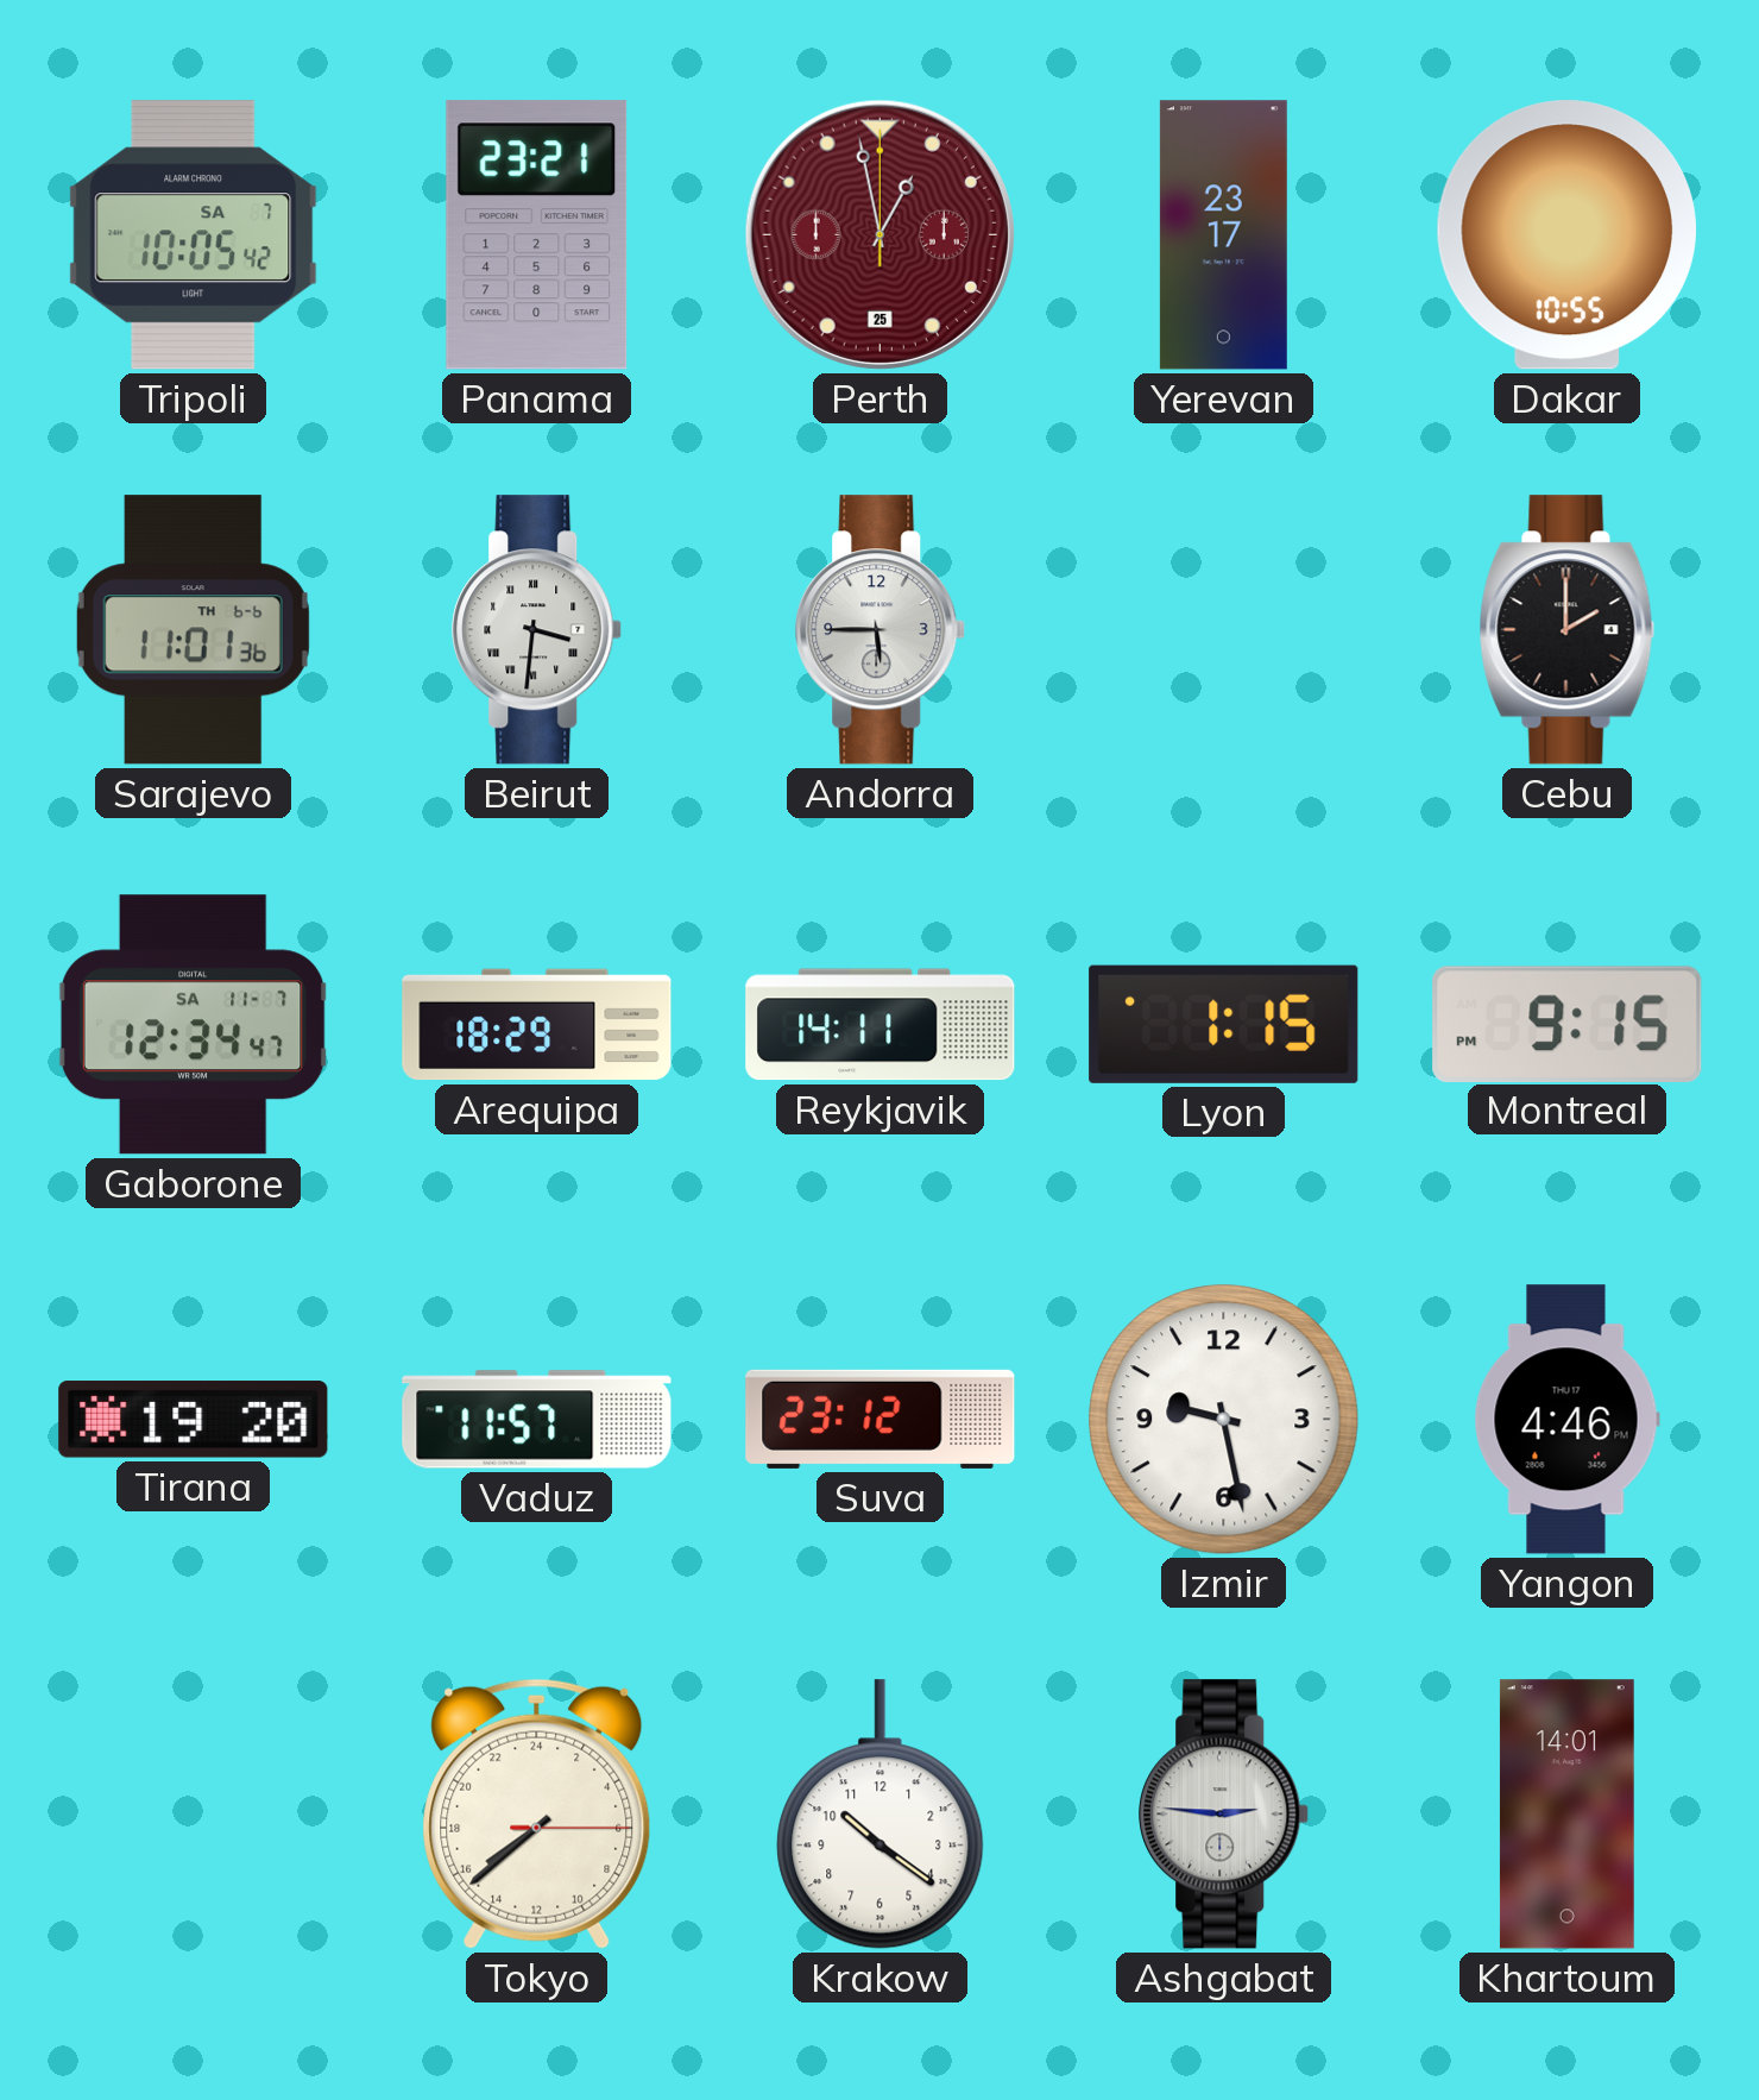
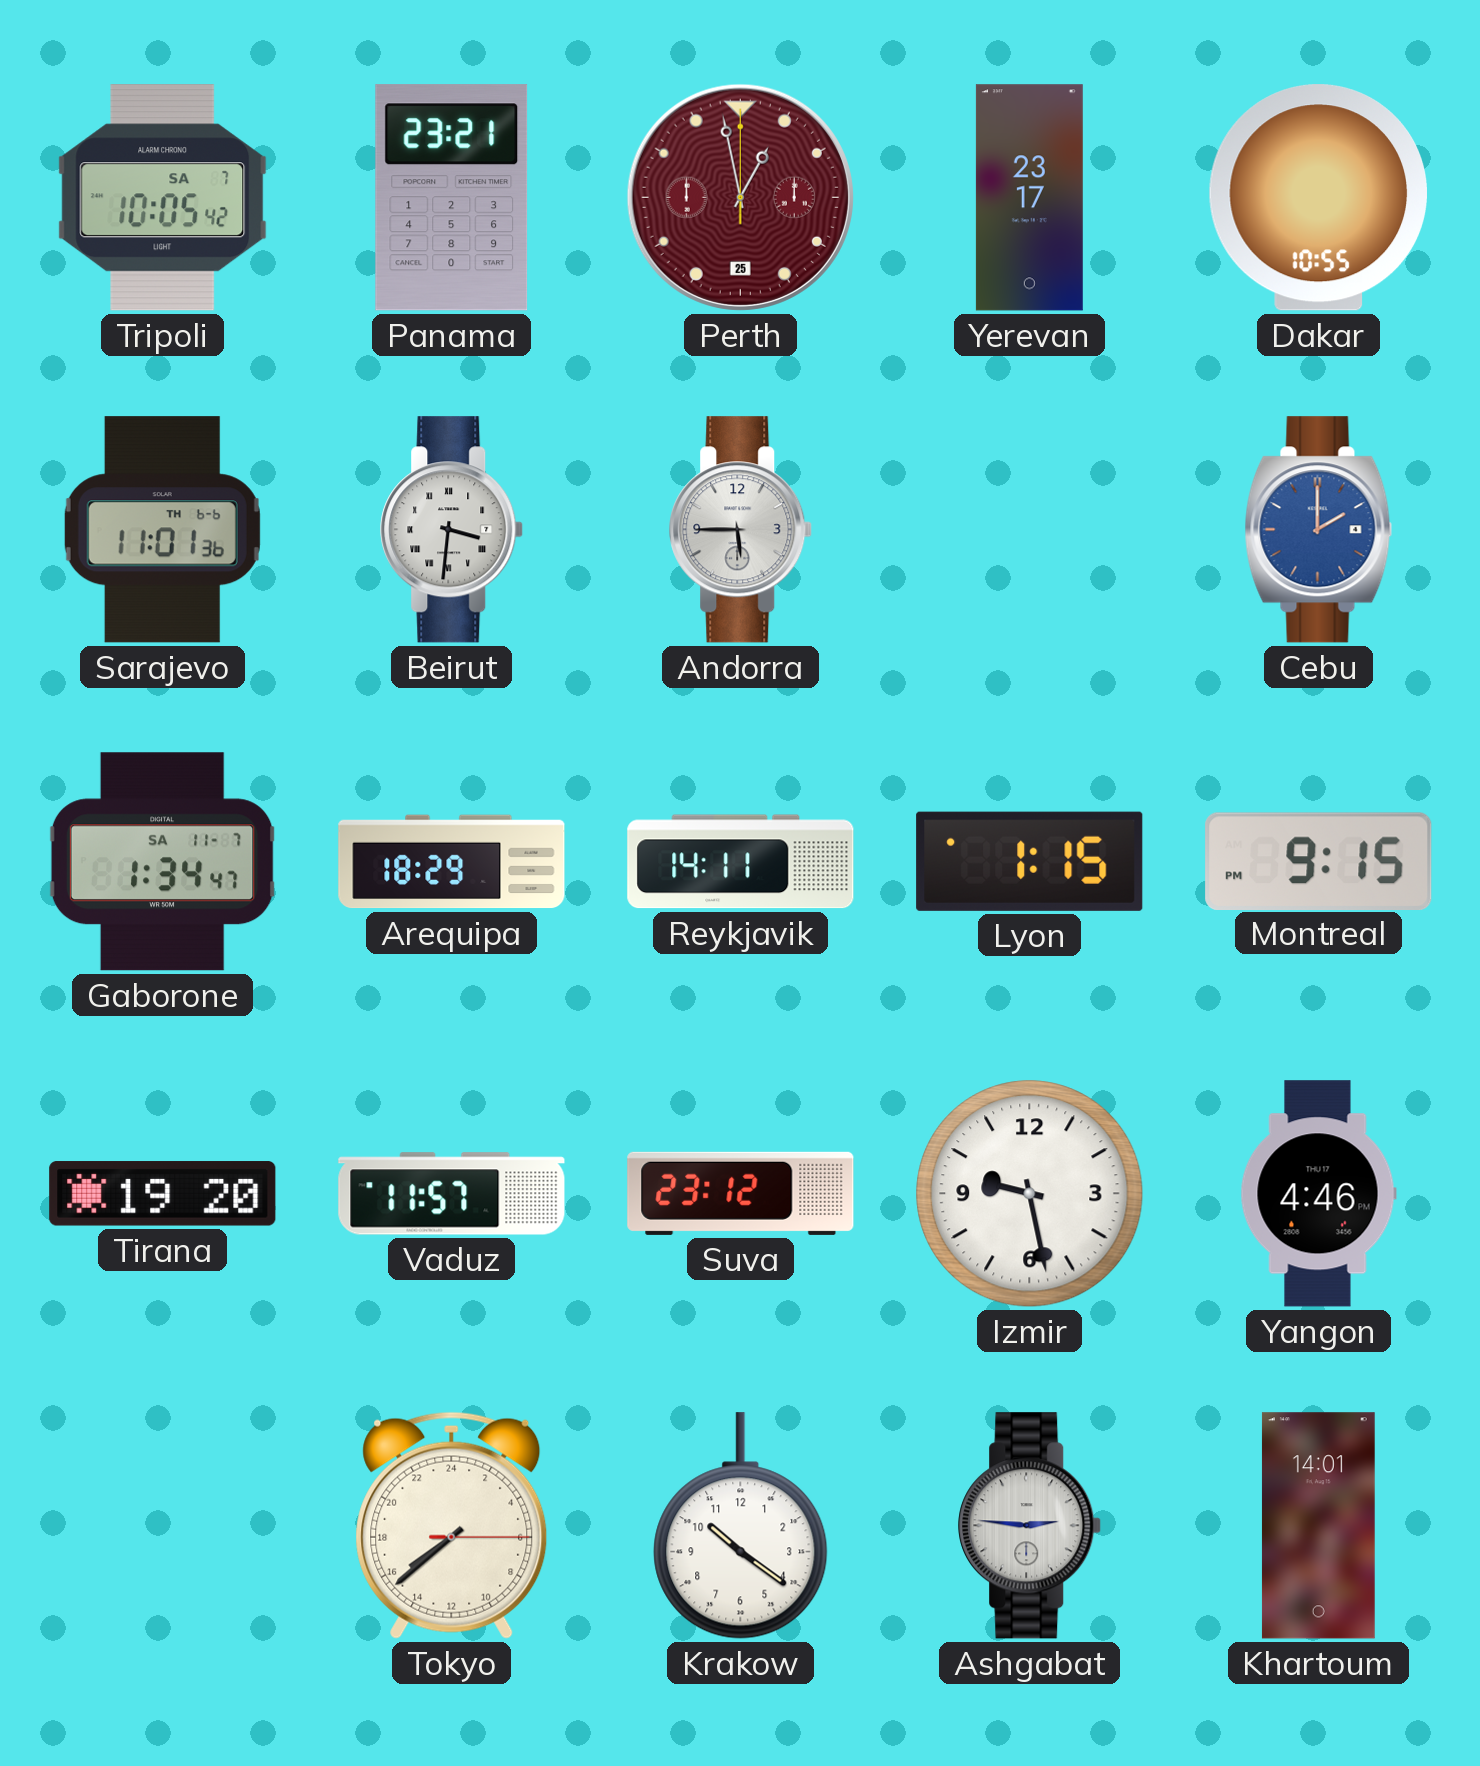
Cebu dial: black -> blue (1319, 530)
Gaborone: 12:34 -> 1:34 (163, 862)
